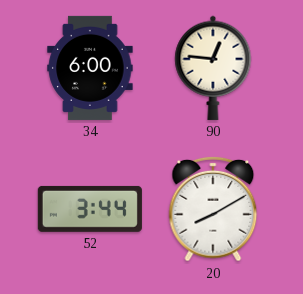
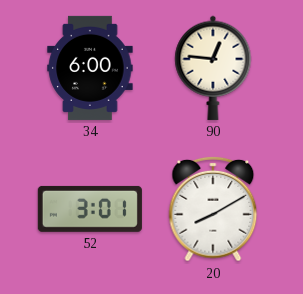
52: 3:44 -> 3:01 (90, 209)
